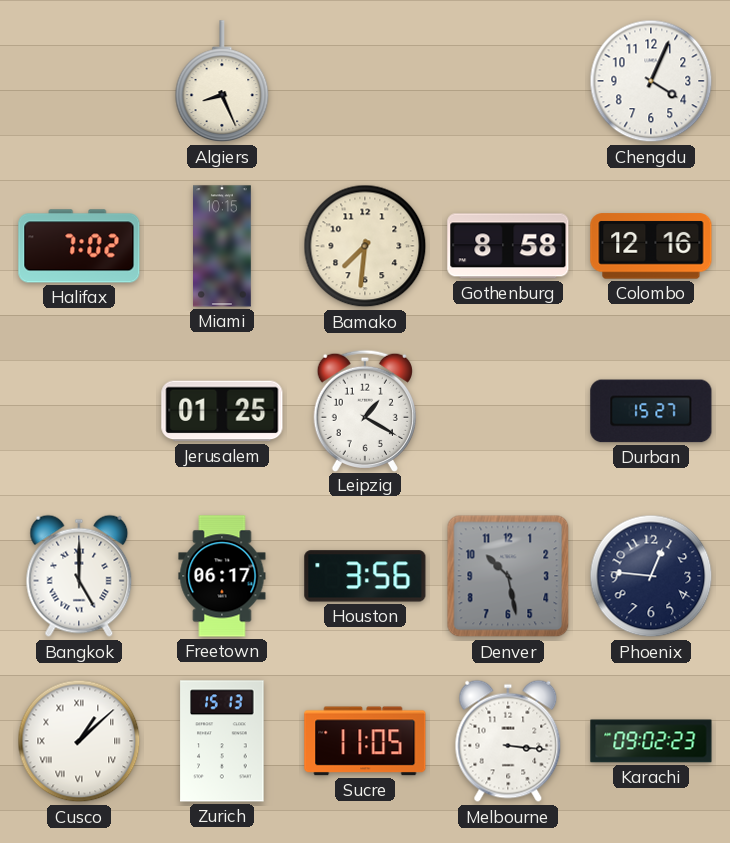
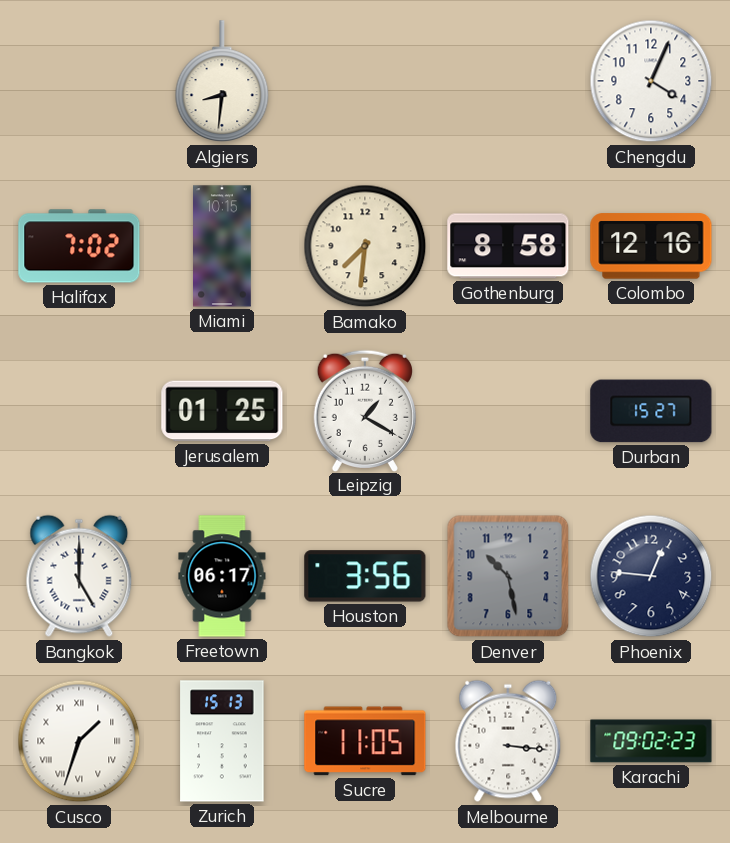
Algiers: 8:26 -> 8:31 (222, 82)
Cusco: 1:08 -> 1:33 (79, 741)
